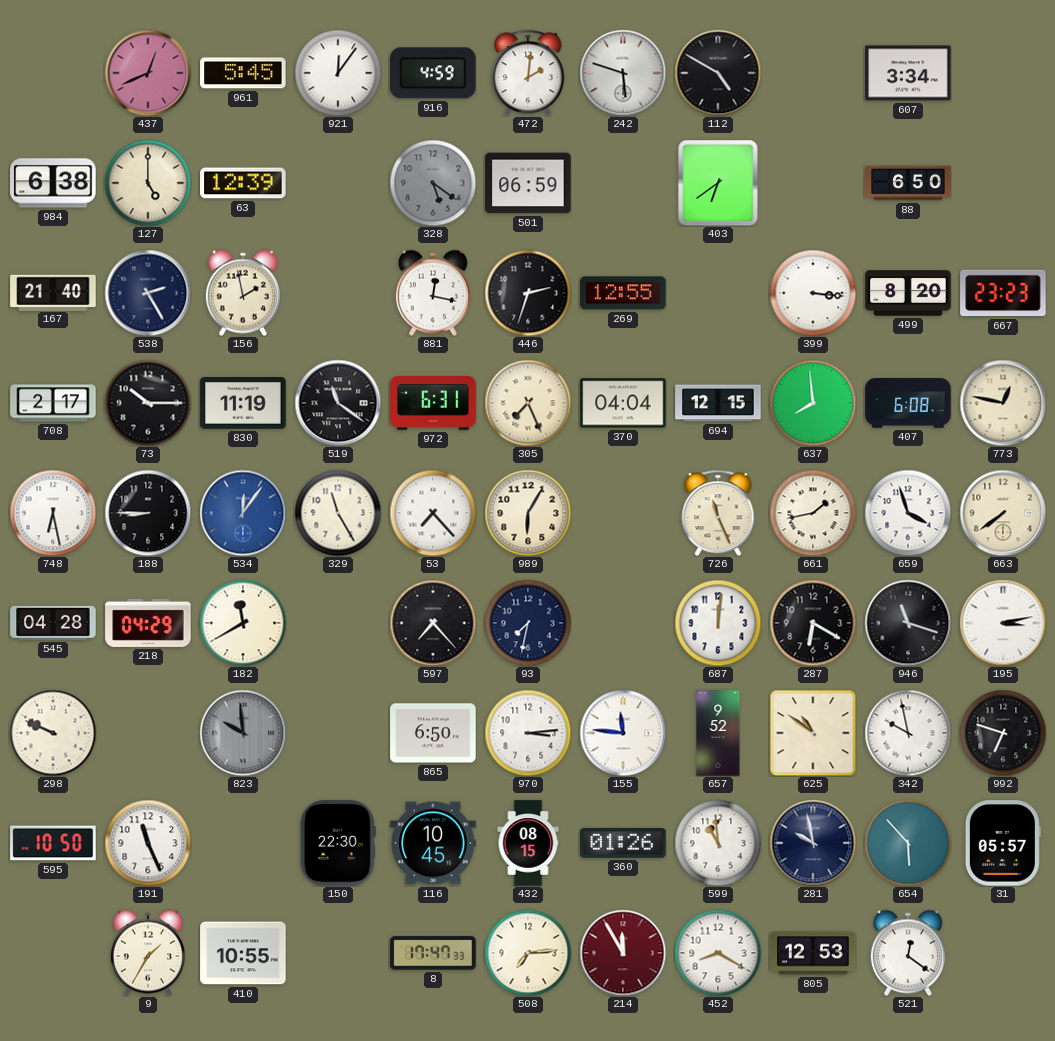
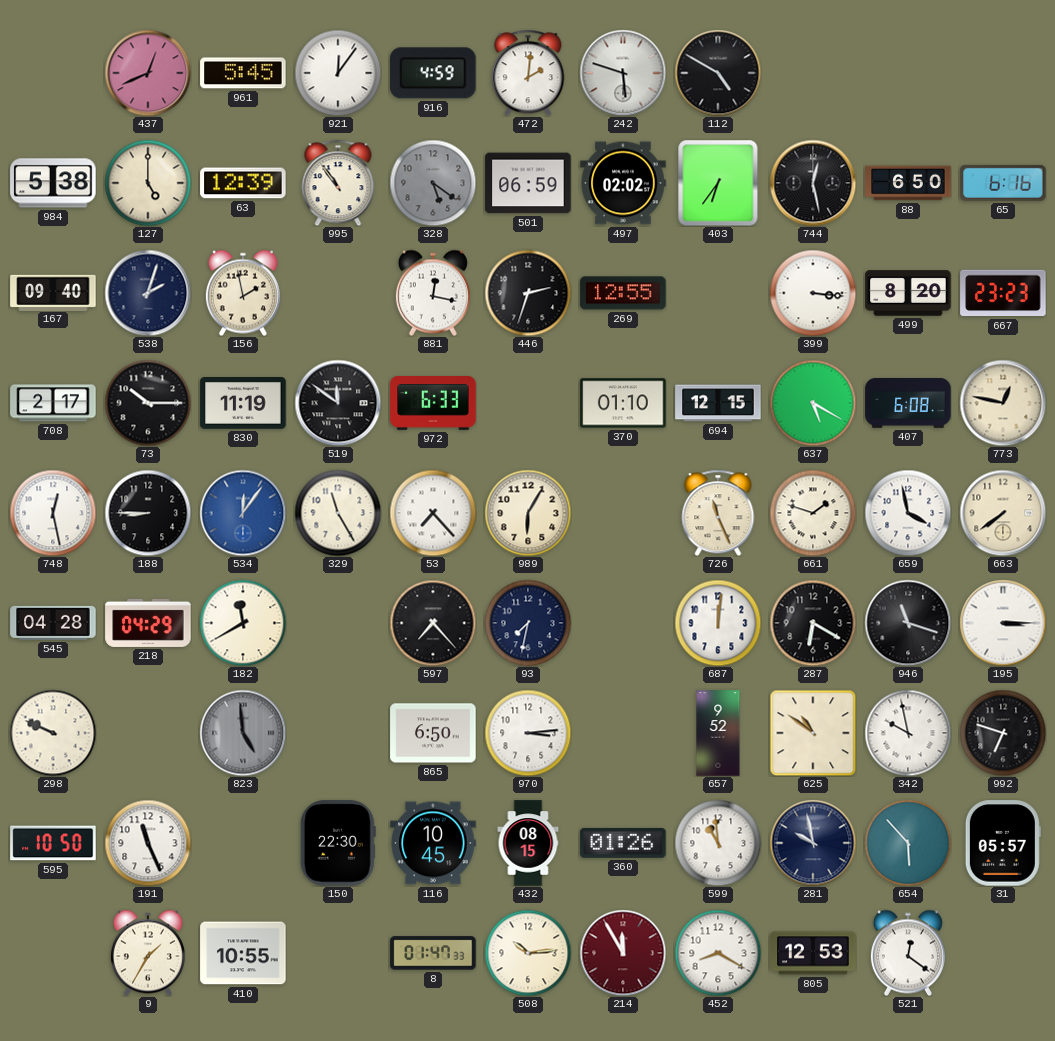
607: 3:34 -> none (908, 73)
984: 6:38 -> 5:38 (53, 183)
995: none -> 10:54 (338, 183)
497: none -> 02:02 (623, 183)
403: 6:39 -> 6:36 (718, 183)
744: none -> 12:28 (813, 183)
65: none -> 6:16 (1003, 183)
167: 21:40 -> 09:40 (53, 292)
538: 2:25 -> 2:03 (148, 293)
519: 11:21 -> 11:51 (338, 403)
972: 6:31 -> 6:33 (433, 404)
305: 7:26 -> none (528, 403)
370: 04:04 -> 01:10 (623, 403)
637: 7:59 -> 5:20 (813, 403)
748: 6:28 -> 12:28 (53, 513)
661: 1:43 -> 1:48 (813, 513)
659: 3:57 -> 3:58 (908, 513)
195: 3:13 -> 3:15 (1003, 623)
823: 9:59 -> 4:59 (243, 733)
155: 11:46 -> none (623, 733)
8: 17:47 -> 01:47 (433, 953)
508: 7:14 -> 10:14 (528, 953)
